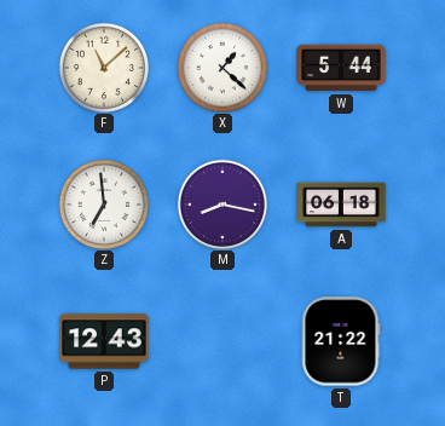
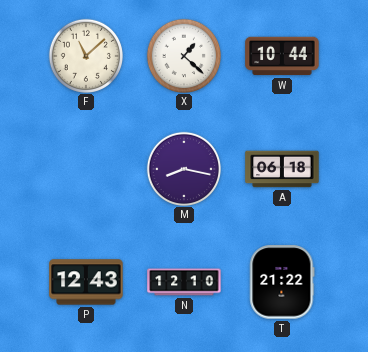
W: 5:44 -> 10:44 (282, 56)
Z: 6:59 -> none (103, 203)
N: none -> 12:10 (184, 282)
